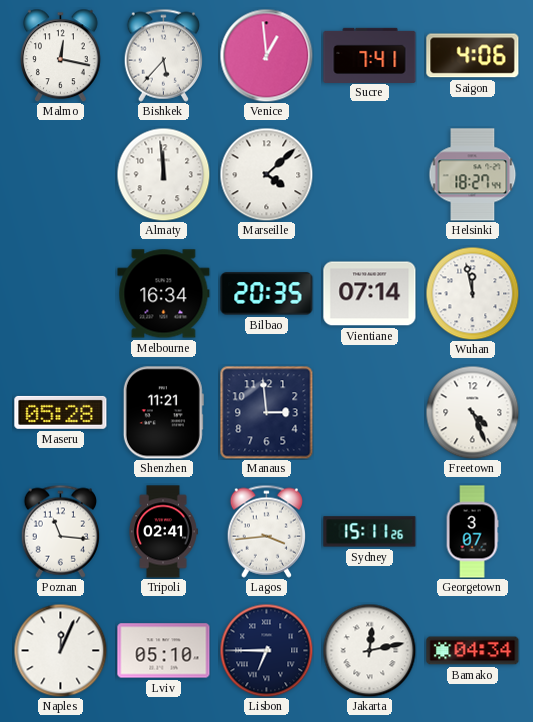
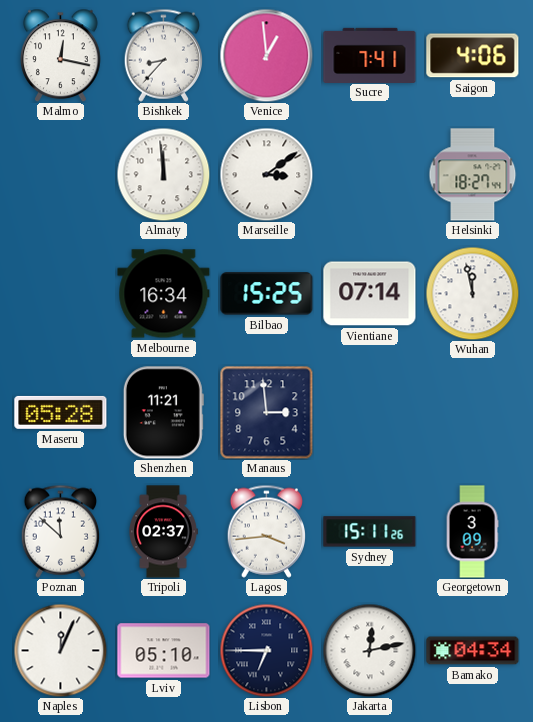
Bishkek: 5:37 -> 8:37 (163, 55)
Marseille: 4:08 -> 3:09 (266, 174)
Bilbao: 20:35 -> 15:25 (267, 294)
Freetown: 4:26 -> none (472, 412)
Poznan: 11:16 -> 11:52 (60, 531)
Tripoli: 02:41 -> 02:37 (163, 532)
Georgetown: 3:07 -> 3:09 (472, 532)
